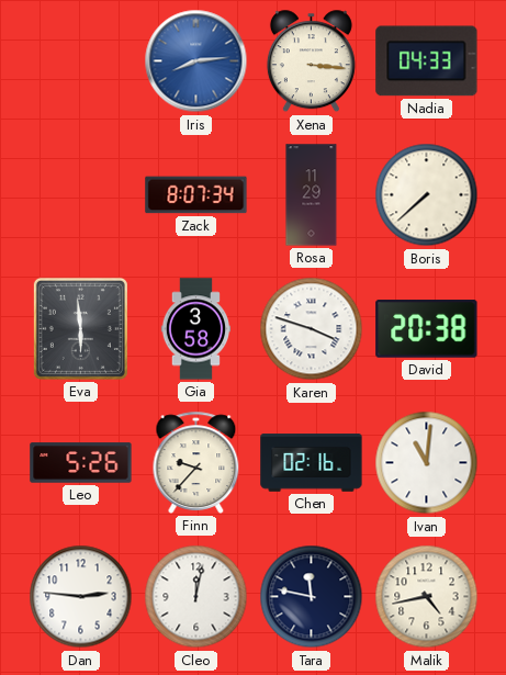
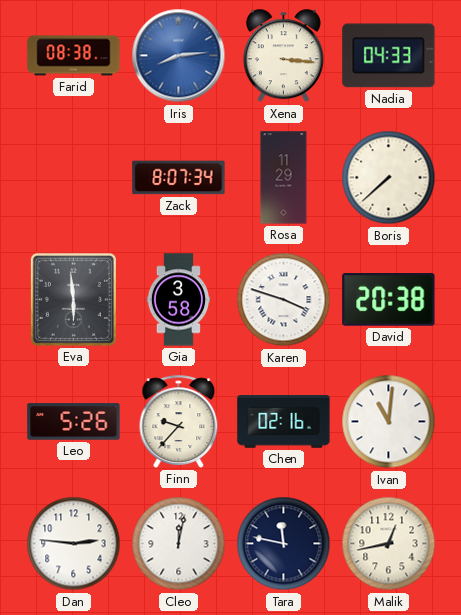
Farid: none -> 08:38 (74, 56)
Malik: 4:43 -> 12:43 (389, 544)
